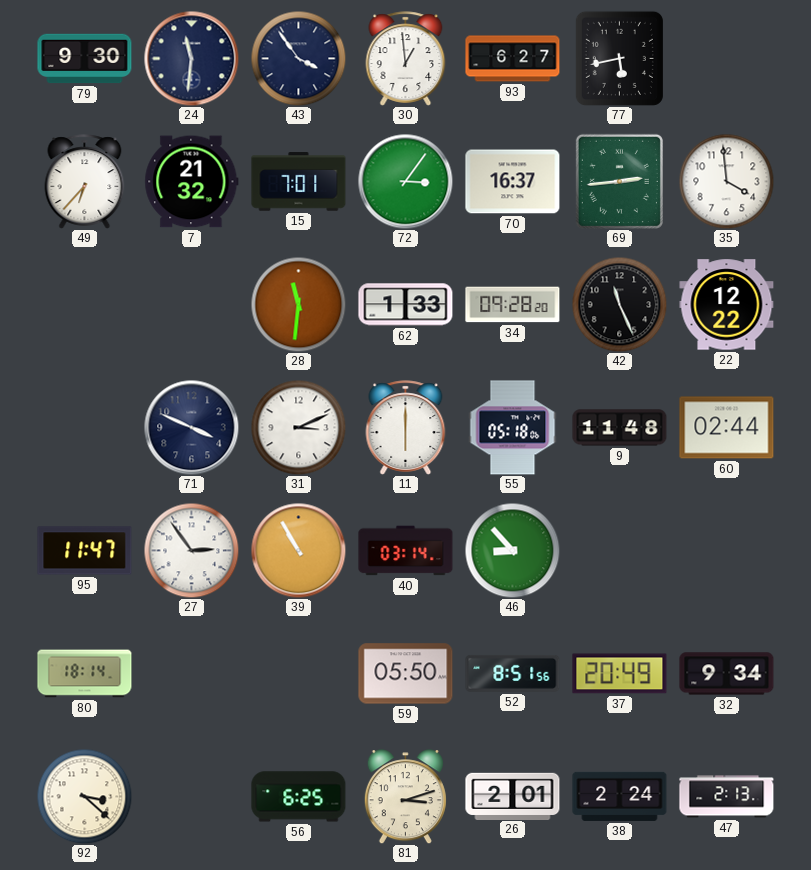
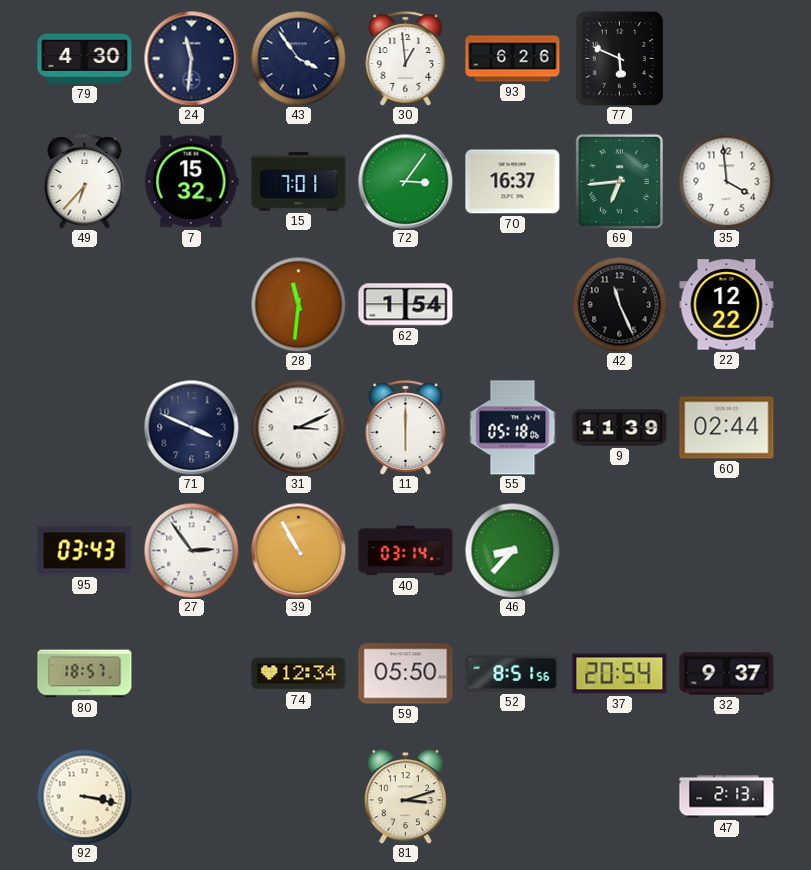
79: 9:30 -> 4:30 (85, 59)
93: 6:27 -> 6:26 (513, 59)
77: 5:43 -> 5:49 (619, 58)
7: 21:32 -> 15:32 (192, 182)
69: 2:44 -> 6:44 (619, 181)
62: 1:33 -> 1:54 (406, 305)
34: 09:28 -> none (513, 305)
9: 11:48 -> 11:39 (620, 428)
95: 11:47 -> 03:43 (85, 551)
46: 8:53 -> 8:37 (512, 550)
80: 18:14 -> 18:57 (85, 674)
74: none -> 12:34 (299, 674)
37: 20:49 -> 20:54 (620, 674)
32: 9:34 -> 9:37 (727, 674)
92: 3:22 -> 3:17 (84, 796)
56: 6:25 -> none (299, 797)
26: 2:01 -> none (513, 796)
38: 2:24 -> none (620, 796)
